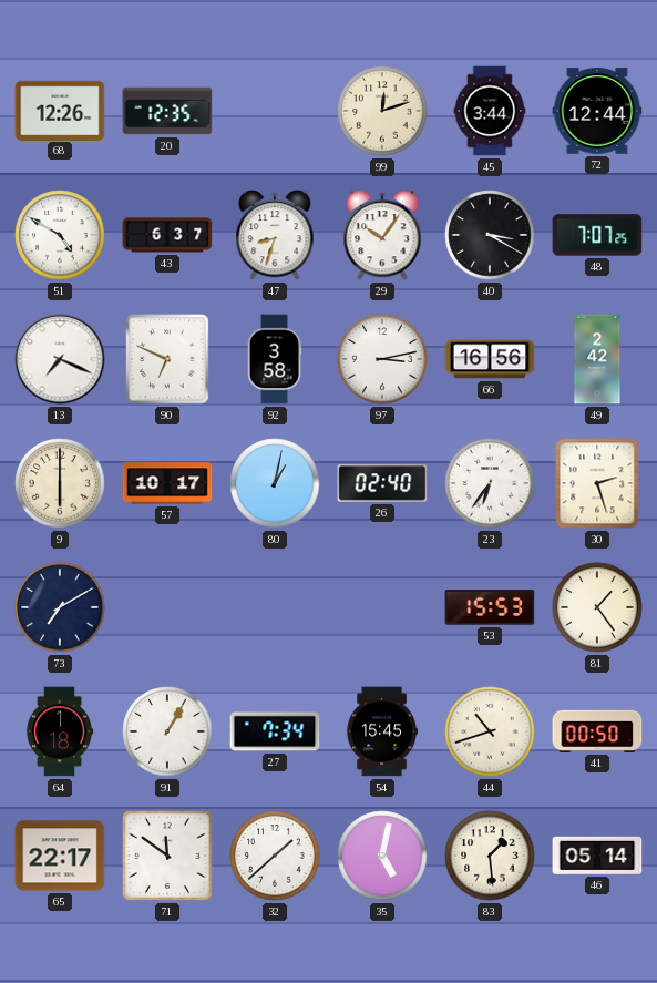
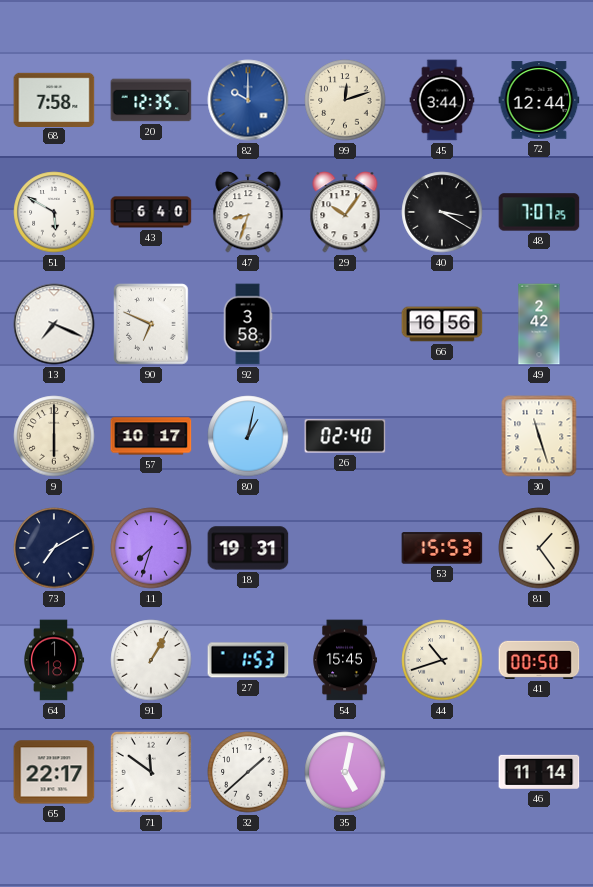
68: 12:26 -> 7:58 (54, 99)
82: none -> 10:00 (248, 100)
51: 4:50 -> 5:50 (54, 212)
43: 6:37 -> 6:40 (151, 212)
97: 3:13 -> none (382, 359)
23: 6:36 -> none (490, 483)
30: 2:27 -> 11:27 (539, 436)
11: none -> 7:33 (151, 548)
18: none -> 19:31 (248, 548)
27: 7:34 -> 1:53 (248, 660)
83: 1:29 -> none (490, 856)
46: 05:14 -> 11:14 (539, 772)
